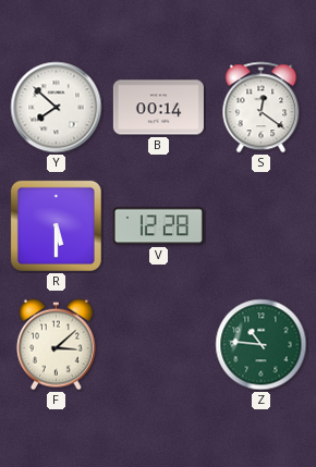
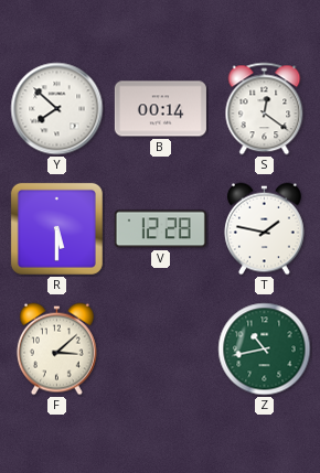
T: none -> 1:47 (264, 229)
Z: 10:46 -> 10:43 (265, 350)
